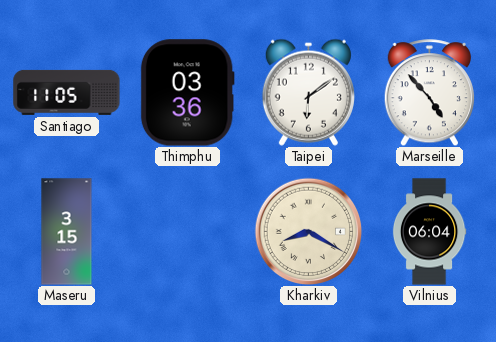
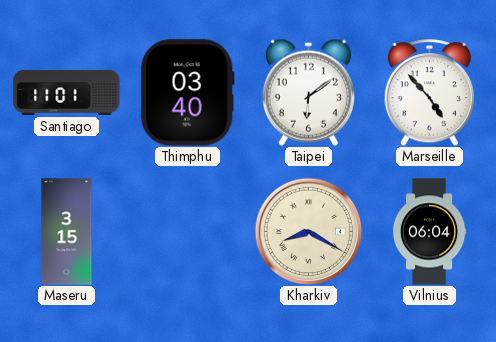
Santiago: 11:05 -> 11:01 (67, 92)
Thimphu: 03:36 -> 03:40 (187, 93)
